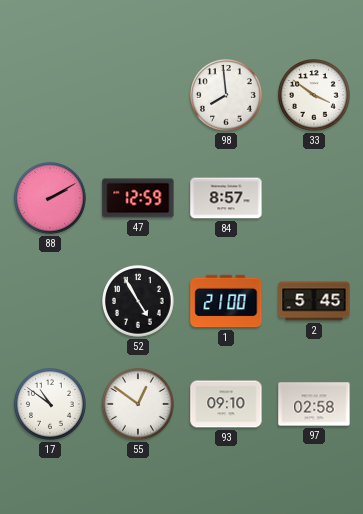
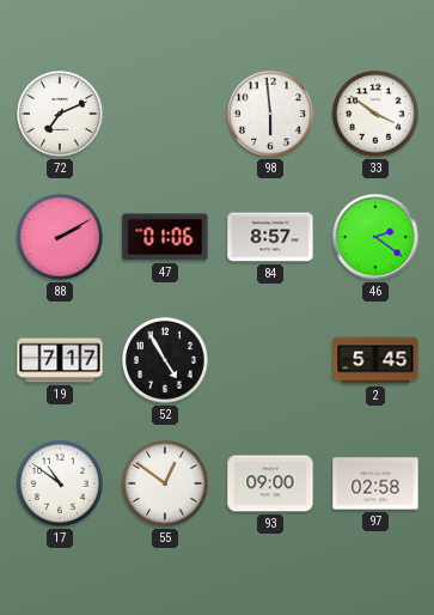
72: none -> 7:11 (61, 115)
98: 7:59 -> 5:59 (271, 115)
47: 12:59 -> 01:06 (165, 237)
46: none -> 2:21 (375, 237)
19: none -> 7:17 (60, 360)
1: 21:00 -> none (226, 301)
93: 09:10 -> 09:00 (270, 483)
